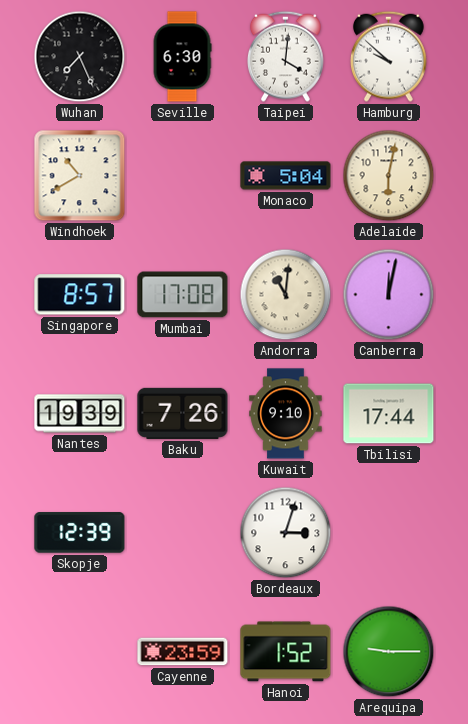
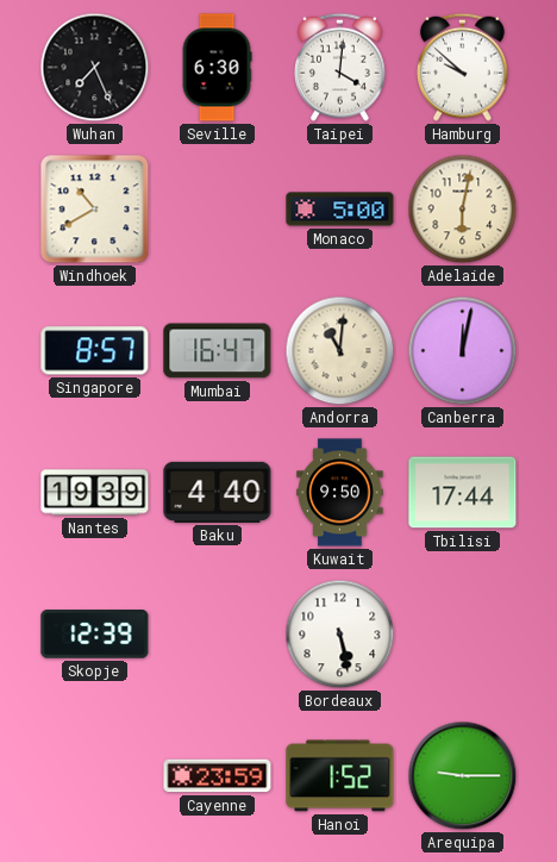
Monaco: 5:04 -> 5:00 (340, 210)
Mumbai: 17:08 -> 16:47 (218, 351)
Baku: 7:26 -> 4:40 (218, 492)
Kuwait: 9:10 -> 9:50 (340, 493)
Bordeaux: 3:03 -> 5:28 (340, 635)
